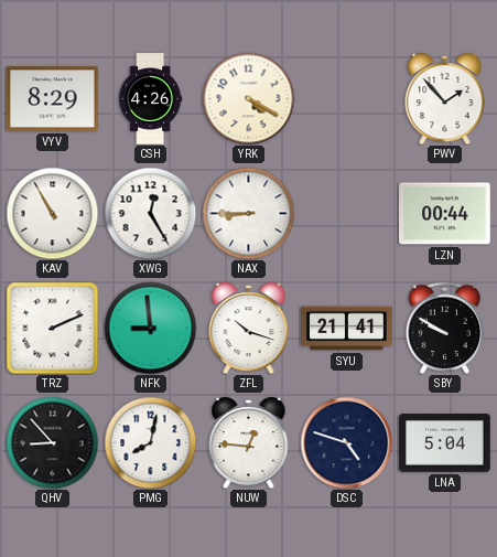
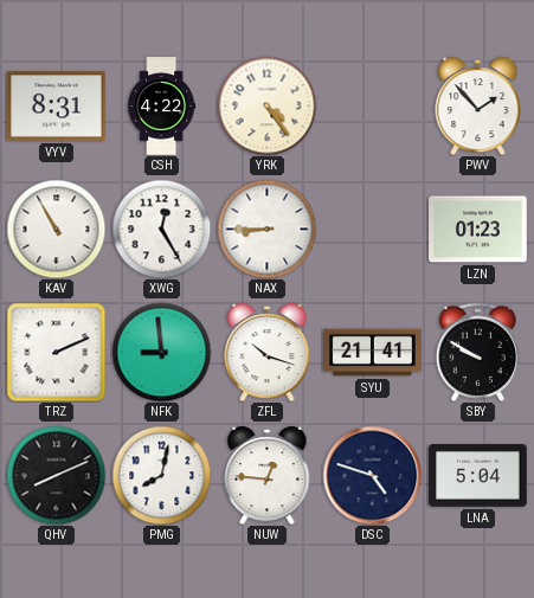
VYV: 8:29 -> 8:31 (57, 107)
CSH: 4:26 -> 4:22 (162, 107)
YRK: 4:20 -> 4:24 (266, 105)
LZN: 00:44 -> 01:23 (478, 230)
QHV: 8:53 -> 8:11 (56, 475)
